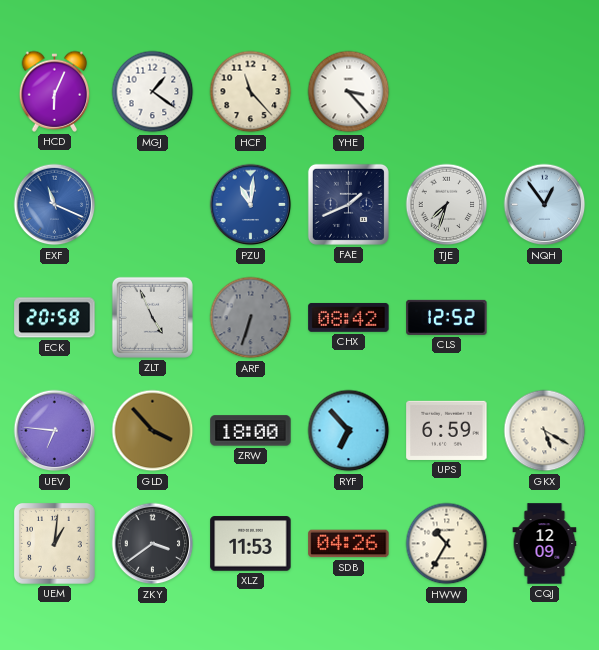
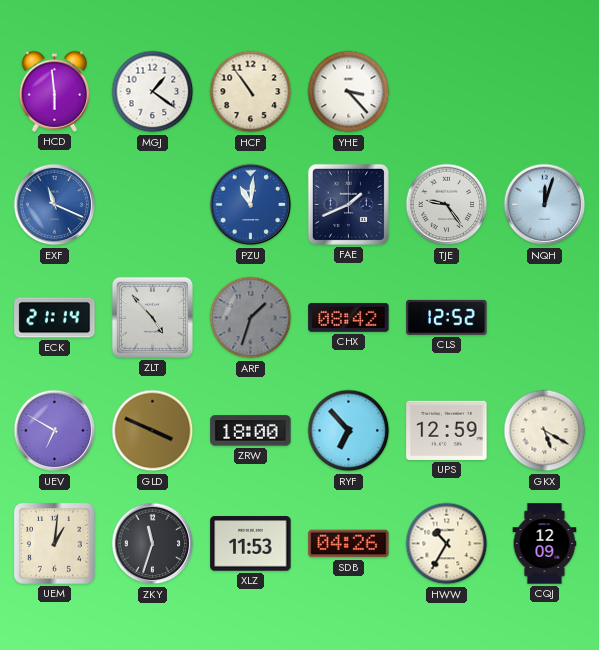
HCD: 6:04 -> 5:59 (55, 91)
HCF: 11:23 -> 10:54 (251, 92)
TJE: 7:33 -> 9:24 (447, 205)
NQH: 12:54 -> 12:03 (545, 205)
ECK: 20:58 -> 21:14 (55, 318)
ZLT: 4:56 -> 4:53 (152, 317)
ARF: 6:33 -> 1:33 (251, 318)
UEV: 6:46 -> 6:50 (55, 431)
GLD: 3:53 -> 3:49 (153, 431)
UPS: 6:59 -> 12:59 (447, 430)
ZKY: 3:39 -> 11:33 (153, 544)
